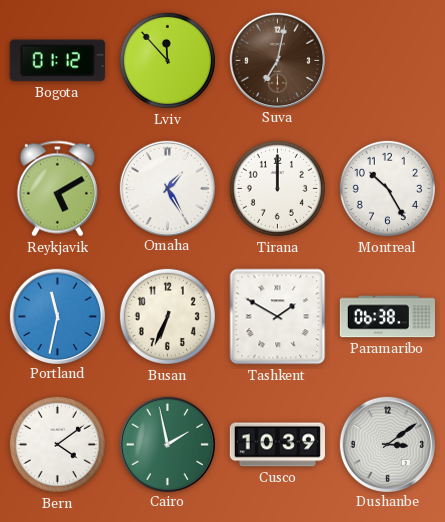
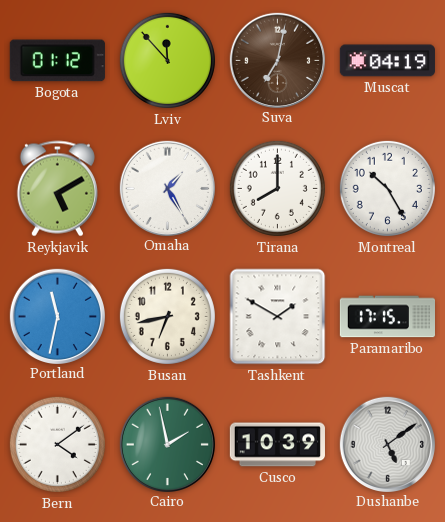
Muscat: none -> 04:19 (387, 61)
Tirana: 12:00 -> 8:00 (277, 188)
Busan: 6:34 -> 6:43 (167, 316)
Paramaribo: 06:38 -> 17:15 (387, 317)
Dushanbe: 3:09 -> 5:09 (387, 444)
